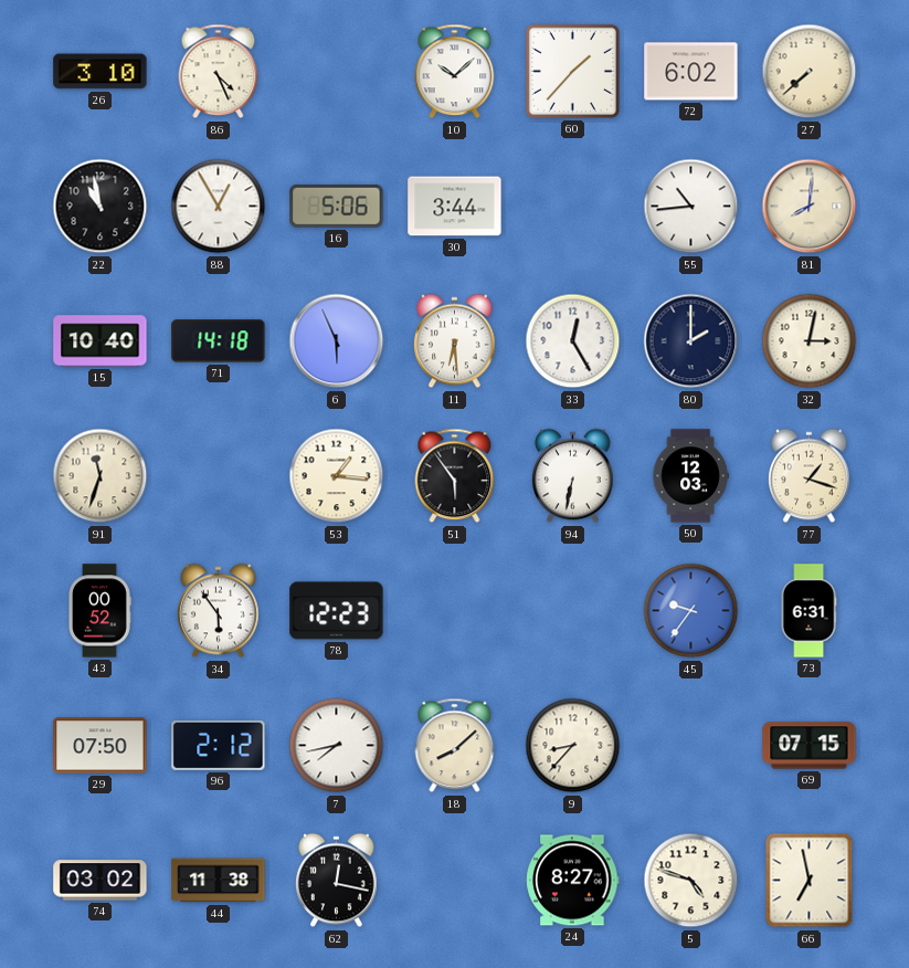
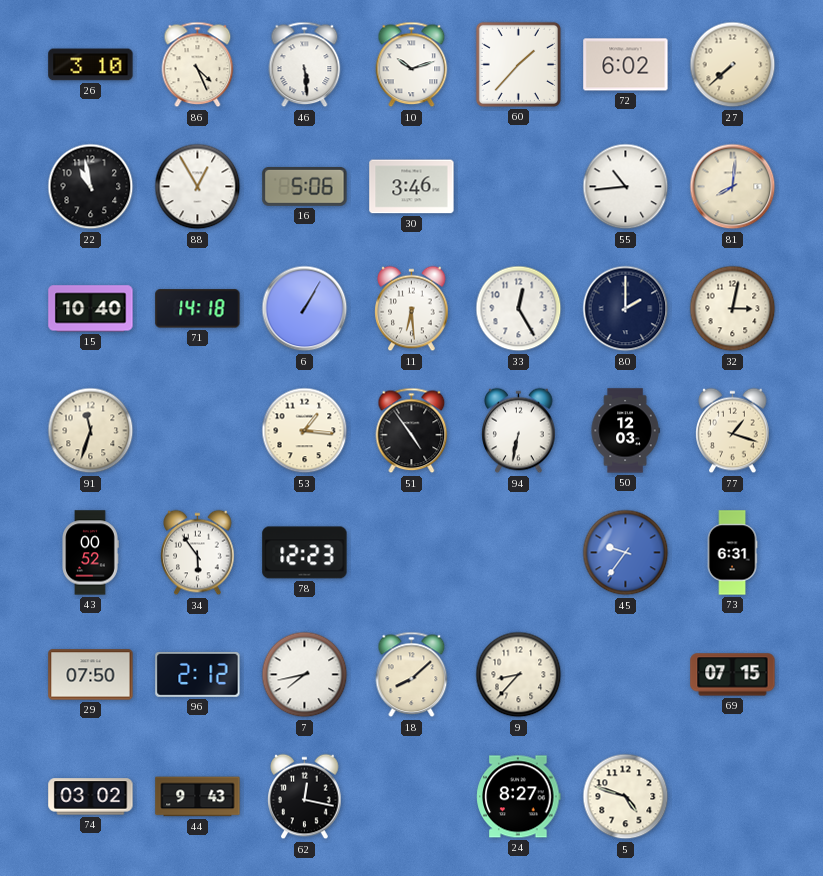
46: none -> 5:29 (305, 65)
10: 10:08 -> 10:12 (412, 65)
30: 3:44 -> 3:46 (412, 187)
6: 5:56 -> 1:05 (305, 309)
51: 5:54 -> 4:54 (412, 431)
44: 11:38 -> 9:43 (198, 797)
66: 6:58 -> none (810, 881)
